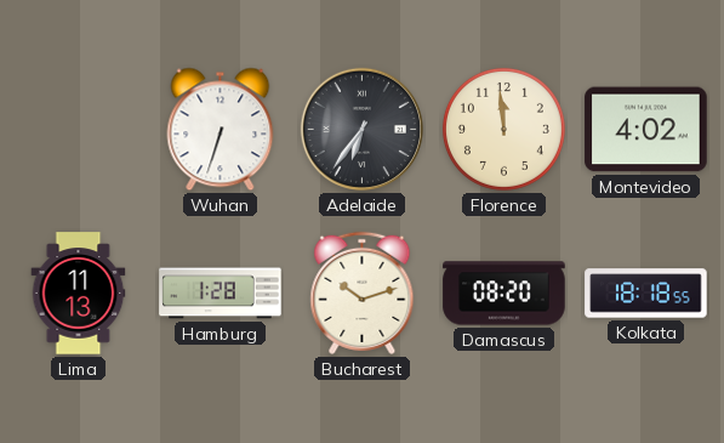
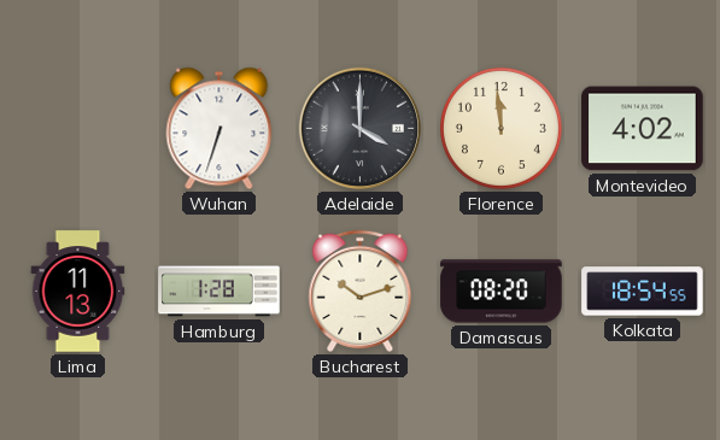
Adelaide: 6:36 -> 4:00 (359, 128)
Kolkata: 18:18 -> 18:54 (643, 292)
